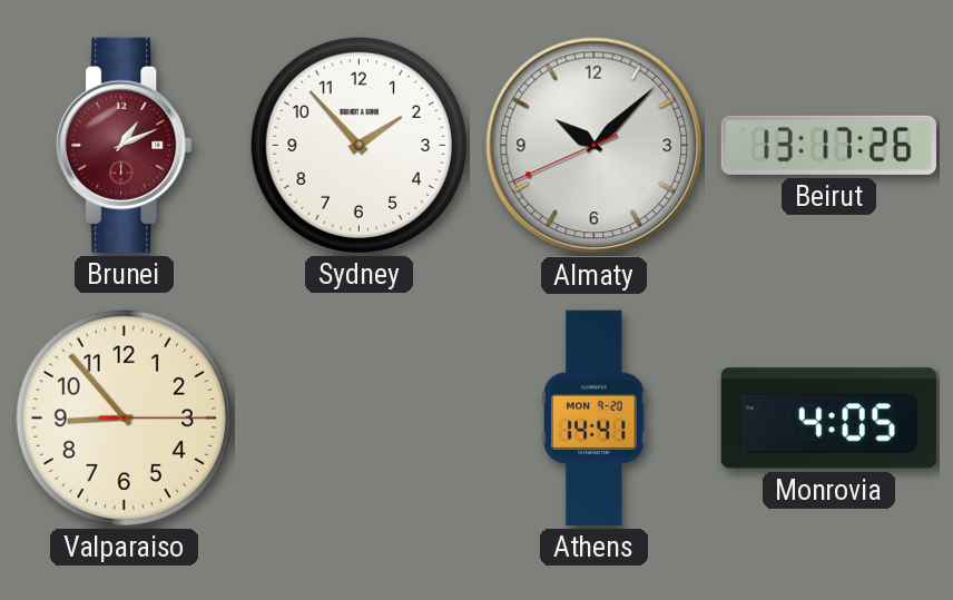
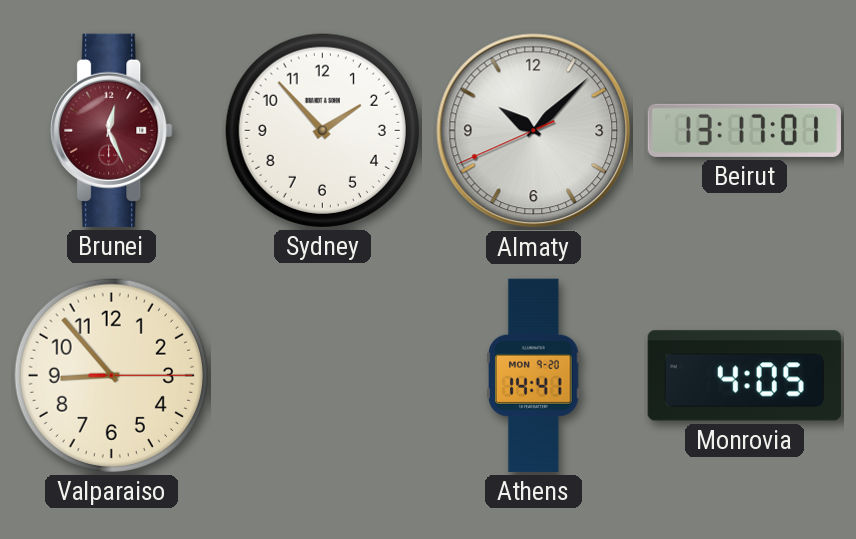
Brunei: 1:11 -> 12:26 (112, 130)
Beirut: 13:17:26 -> 13:17:01 (744, 130)
